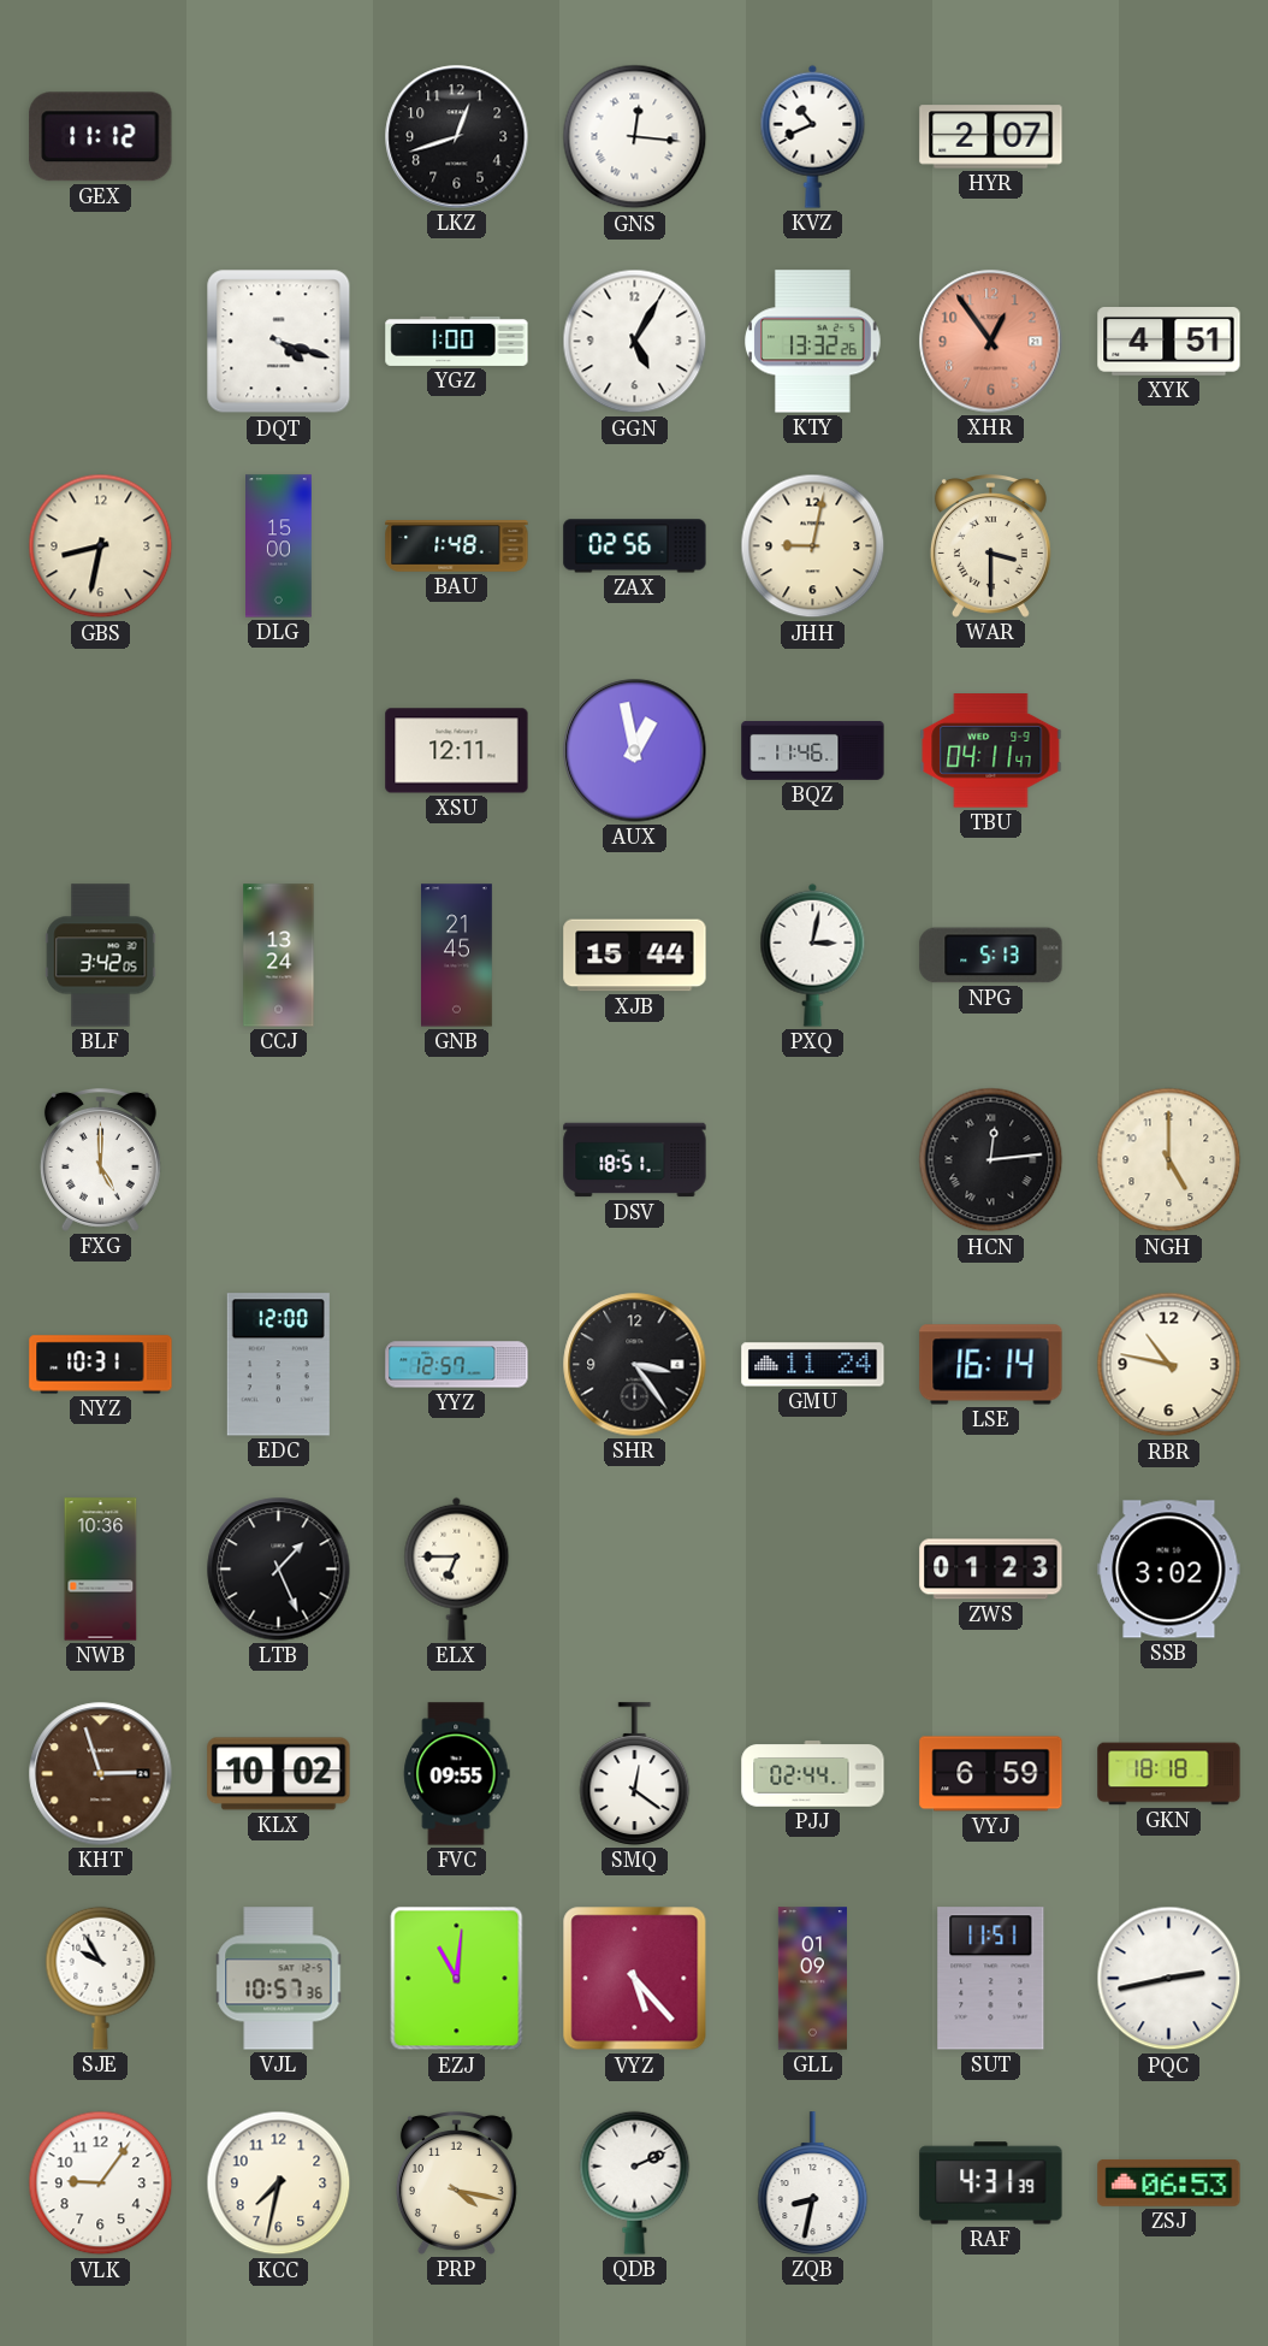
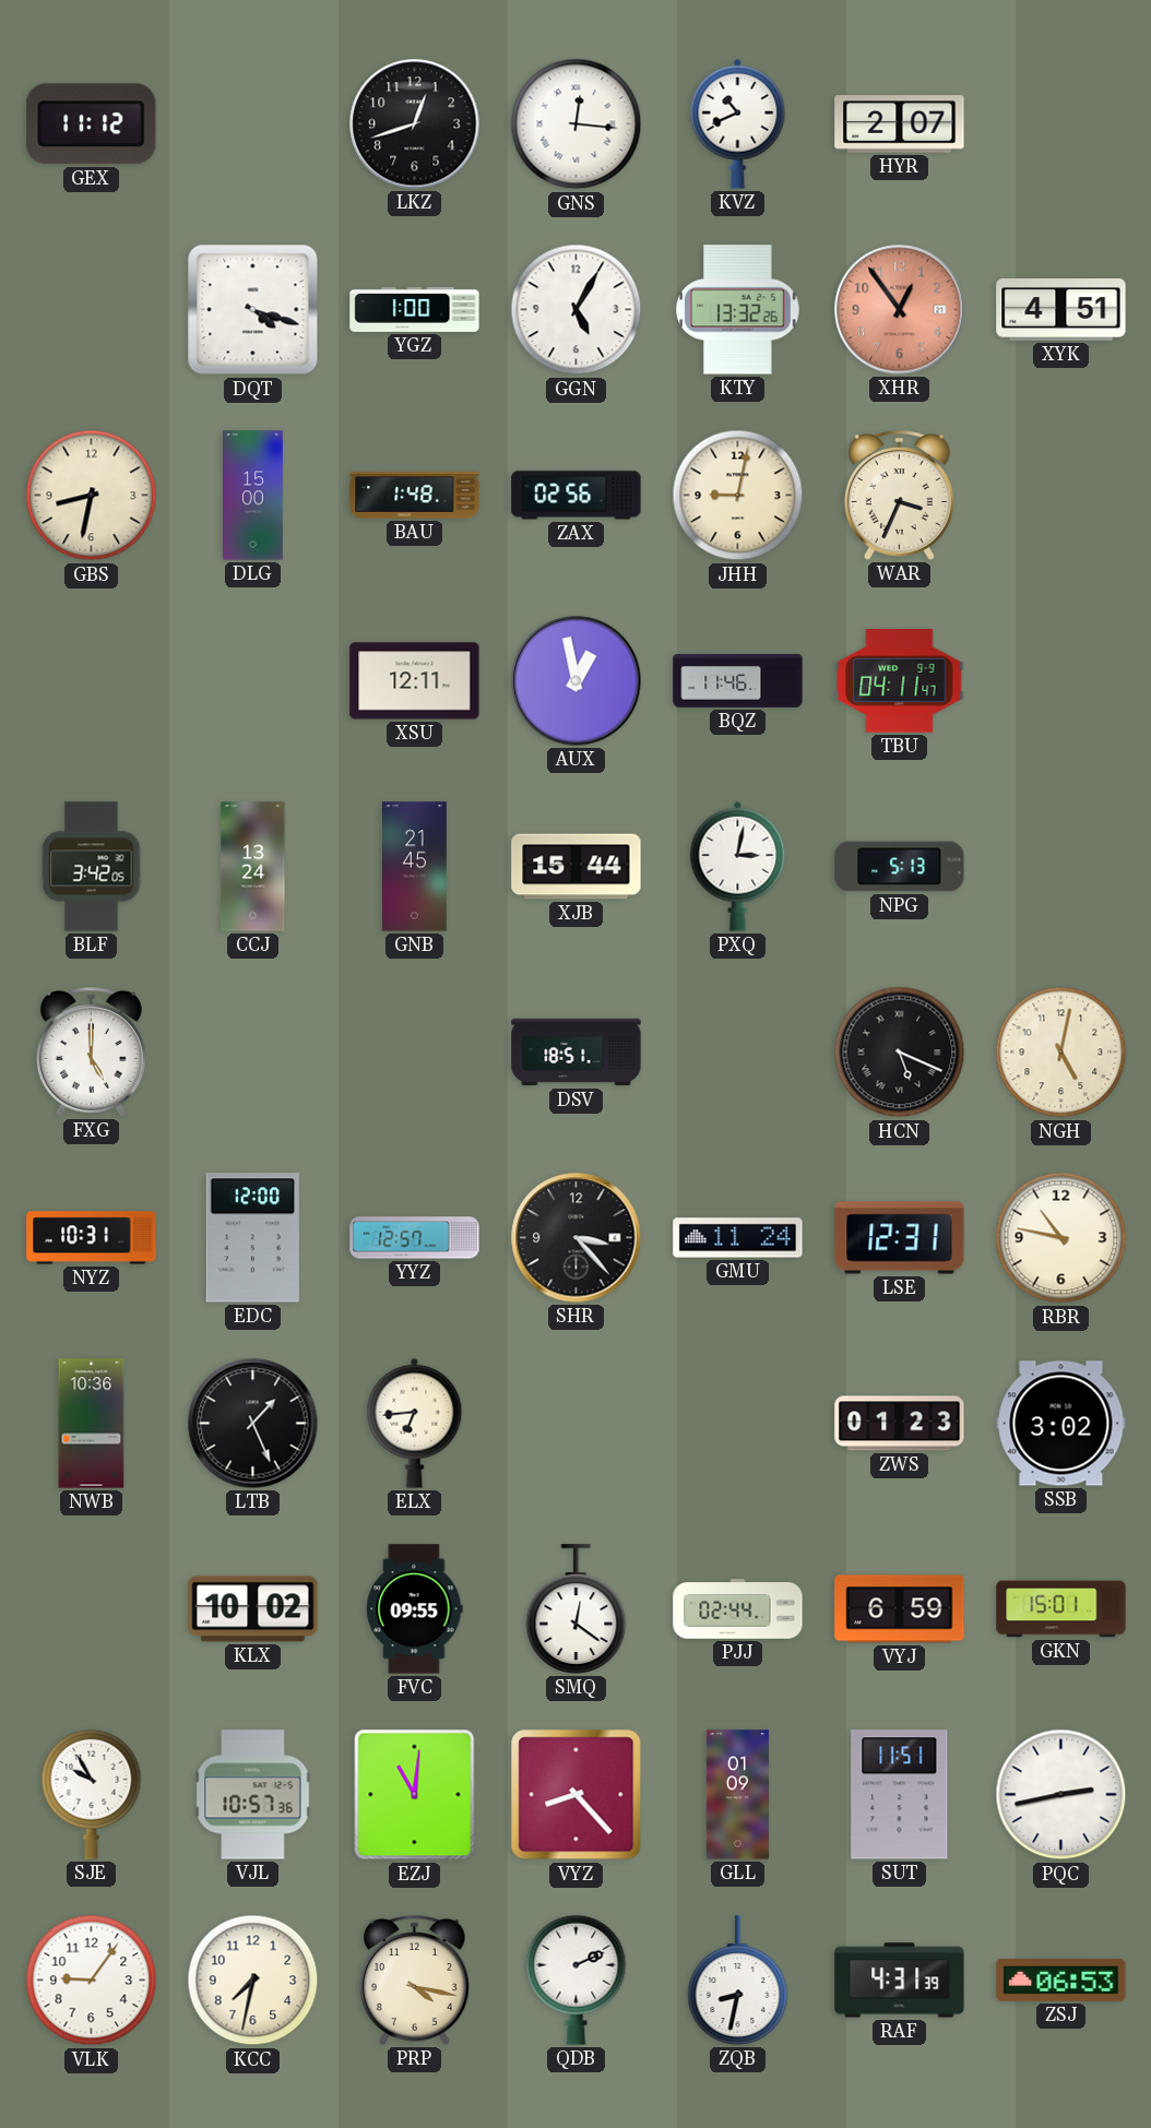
WAR: 3:30 -> 3:34 (899, 496)
HCN: 12:14 -> 5:19 (900, 1053)
NGH: 5:00 -> 5:02 (1061, 1053)
SHR: 3:24 -> 3:23 (577, 1238)
LSE: 16:14 -> 12:31 (900, 1238)
ELX: 6:45 -> 6:44 (415, 1423)
KHT: 2:57 -> none (101, 1774)
GKN: 18:18 -> 15:01 (1061, 1609)
VYZ: 5:23 -> 8:23 (577, 1795)
